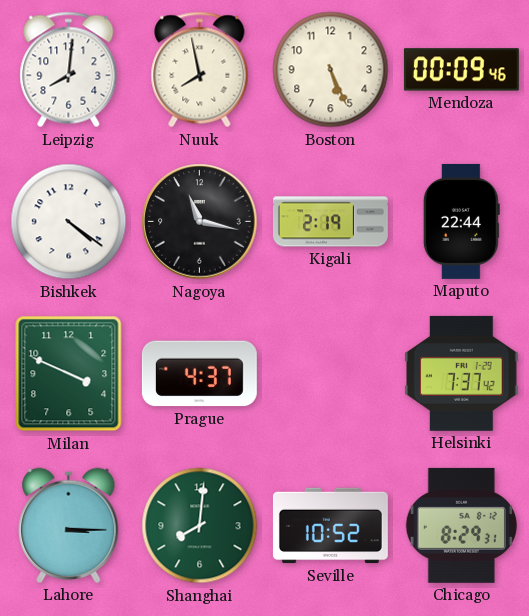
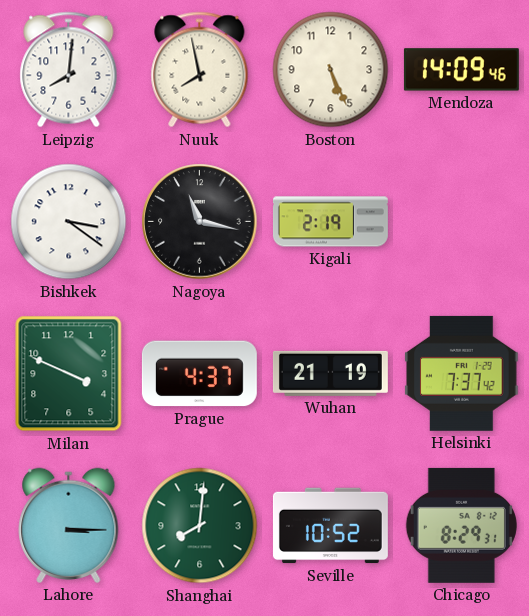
Mendoza: 00:09 -> 14:09 (461, 70)
Bishkek: 4:21 -> 3:21 (69, 222)
Maputo: 22:44 -> none (461, 221)
Wuhan: none -> 21:19 (330, 373)
